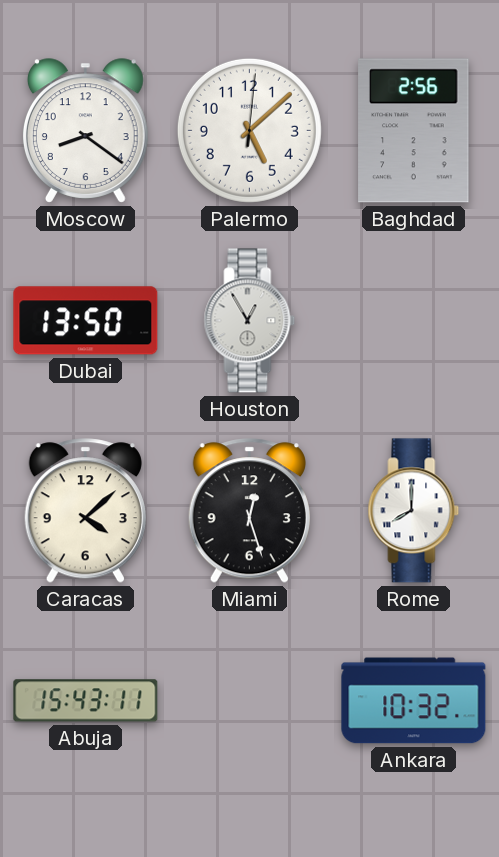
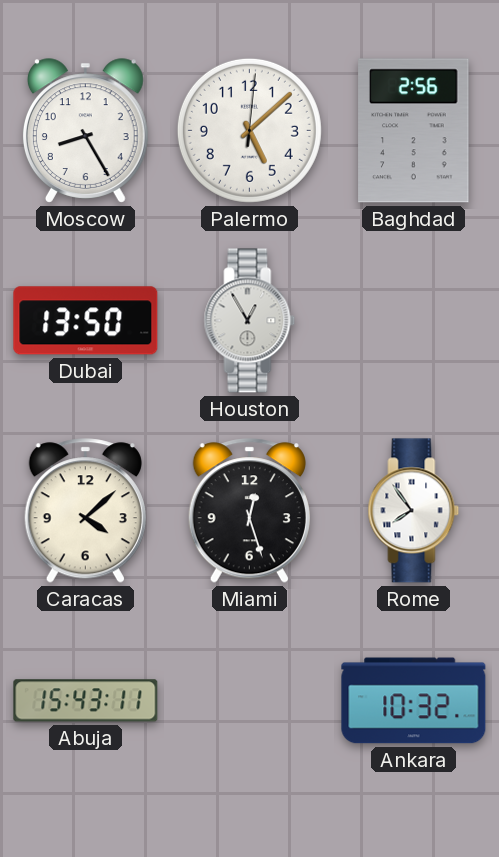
Moscow: 8:21 -> 8:25 (85, 131)
Rome: 8:00 -> 7:54 (414, 511)
